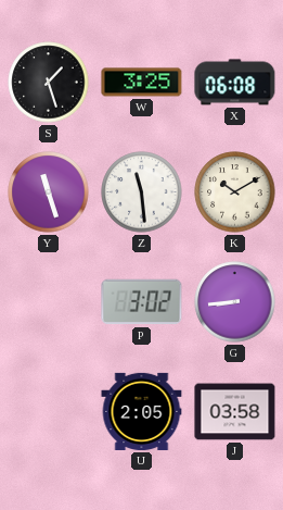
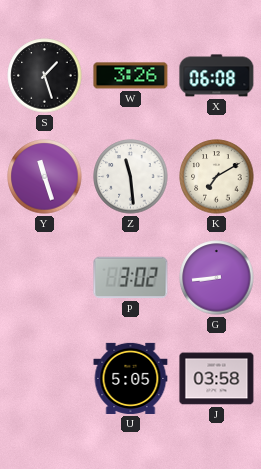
W: 3:25 -> 3:26 (131, 76)
K: 10:10 -> 7:10 (217, 177)
U: 2:05 -> 5:05 (131, 378)
